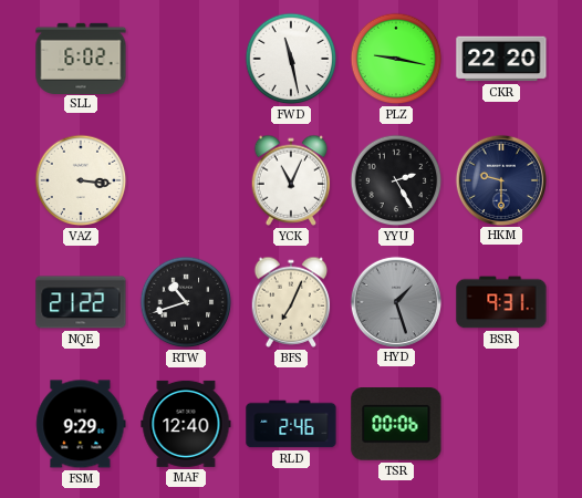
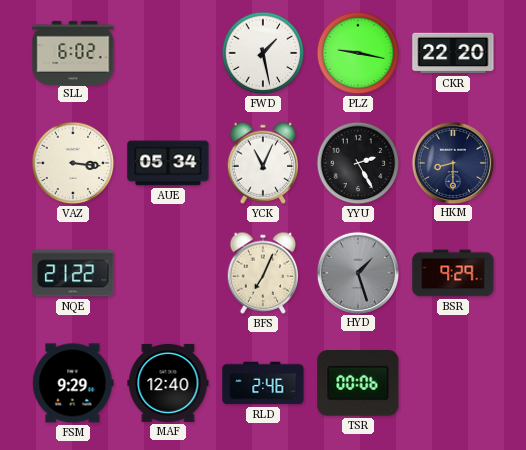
FWD: 11:28 -> 1:28 (263, 53)
AUE: none -> 05:34 (168, 163)
HKM: 9:30 -> 8:30 (452, 162)
RTW: 10:42 -> none (186, 302)
BSR: 9:31 -> 9:29 (453, 273)
